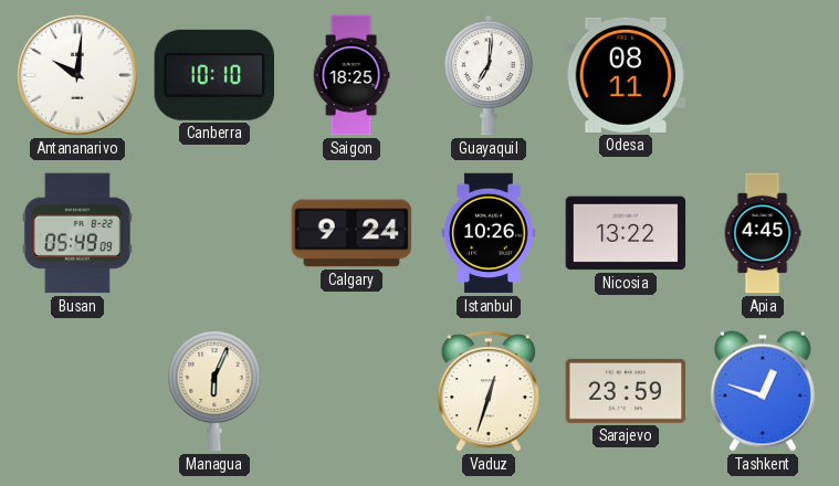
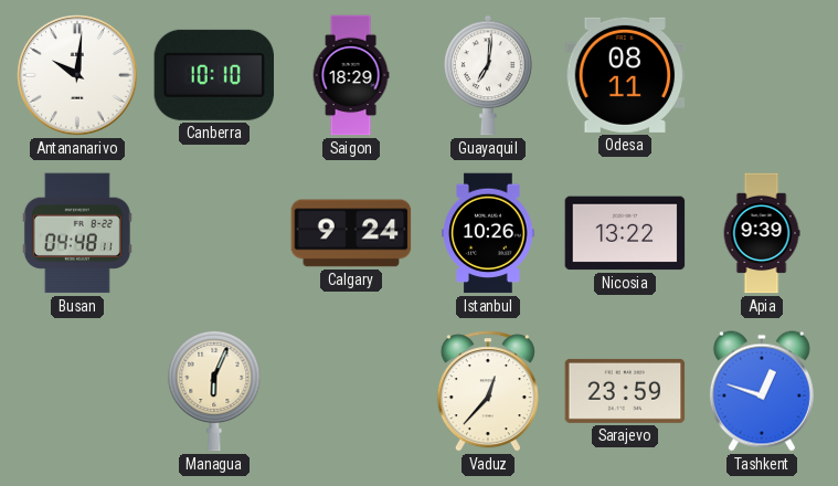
Saigon: 18:25 -> 18:29 (351, 75)
Busan: 05:49 -> 04:48 (77, 233)
Apia: 4:45 -> 9:39 (762, 233)
Vaduz: 12:33 -> 12:37 (488, 391)
